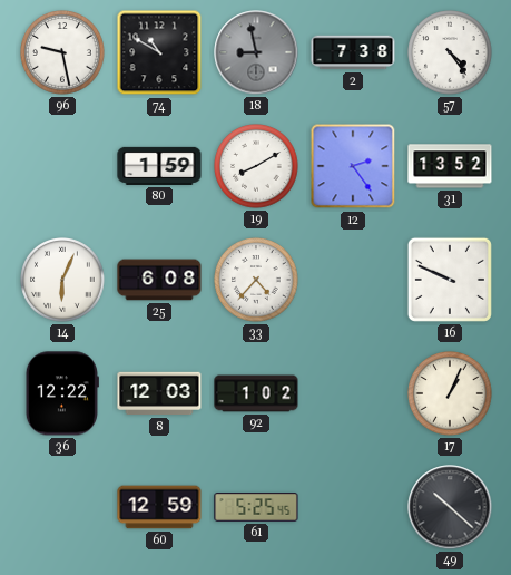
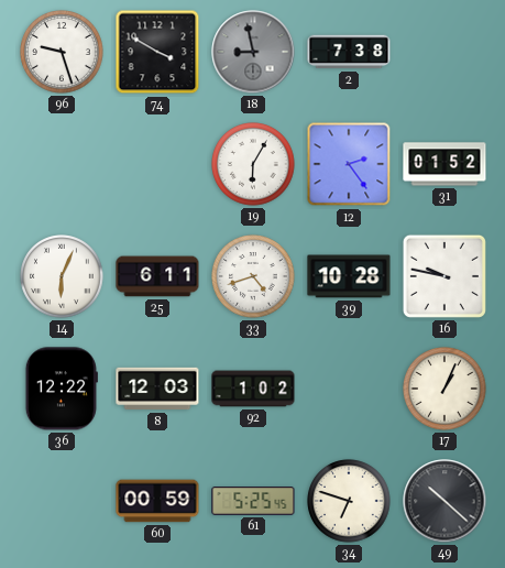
96: 9:28 -> 9:27 (62, 52)
74: 10:50 -> 3:50 (157, 52)
57: 4:24 -> none (450, 52)
80: 1:59 -> none (159, 166)
19: 8:10 -> 6:05 (253, 164)
31: 13:52 -> 01:52 (444, 164)
25: 6:08 -> 6:11 (157, 276)
33: 4:37 -> 4:42 (253, 276)
39: none -> 10:28 (349, 276)
16: 9:49 -> 9:47 (444, 276)
60: 12:59 -> 00:59 (157, 501)
34: none -> 6:48 (349, 501)
